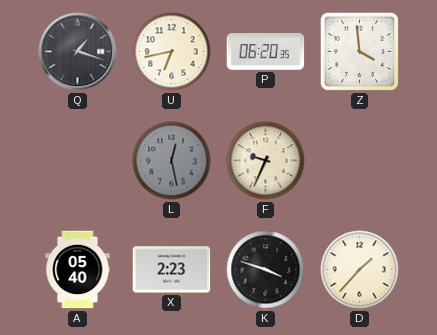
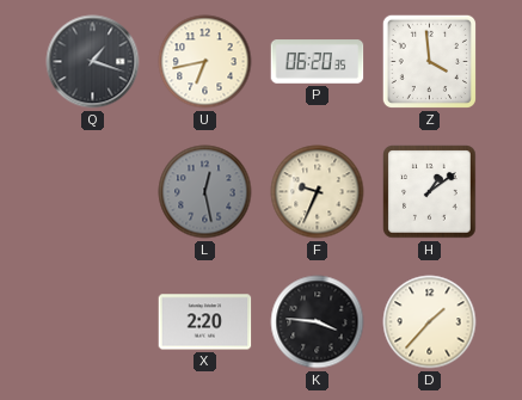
H: none -> 1:09 (430, 192)
A: 05:40 -> none (78, 270)
X: 2:23 -> 2:20 (205, 322)
K: 3:48 -> 3:46 (318, 322)
